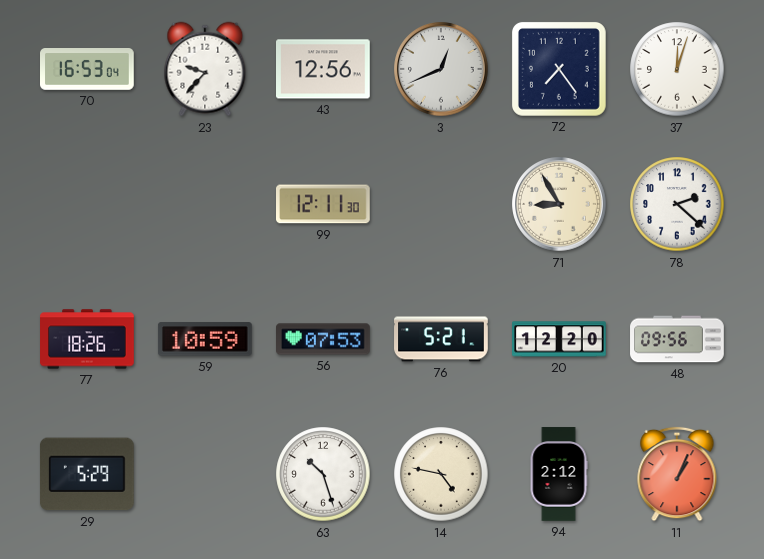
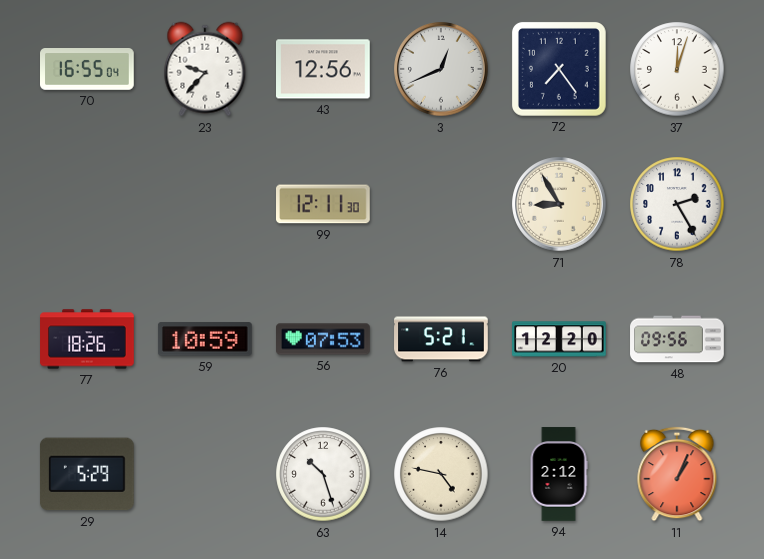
70: 16:53 -> 16:55 (87, 70)
78: 2:22 -> 2:25 (677, 204)
